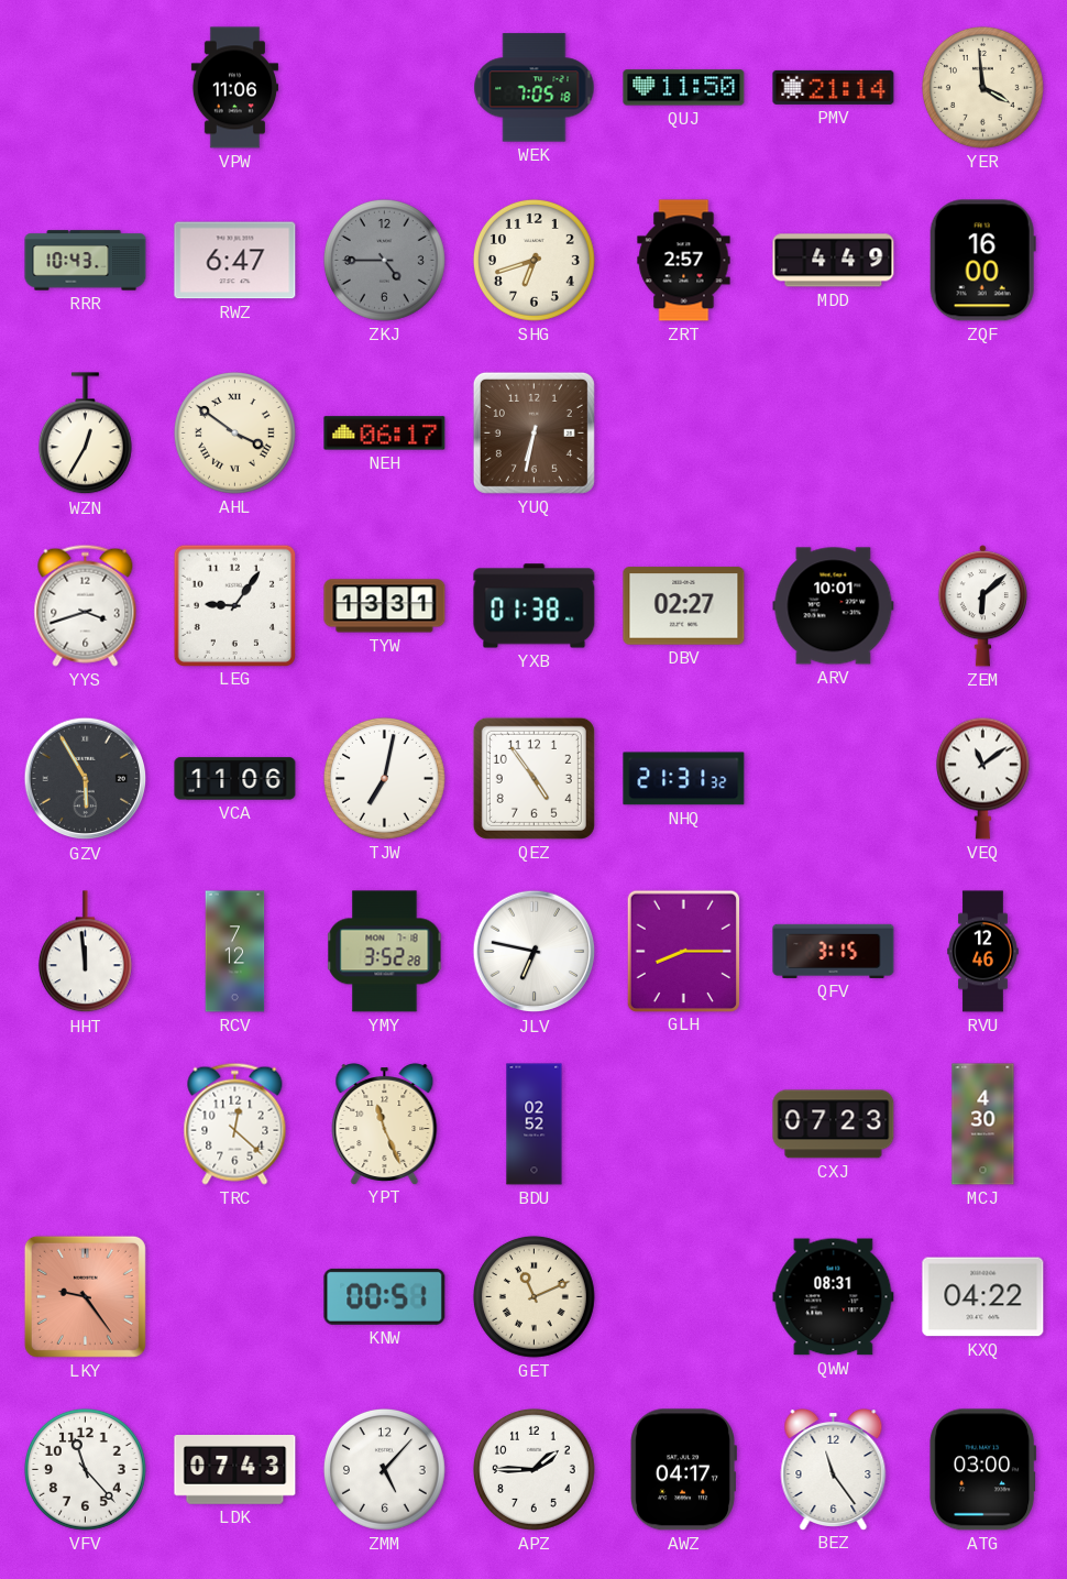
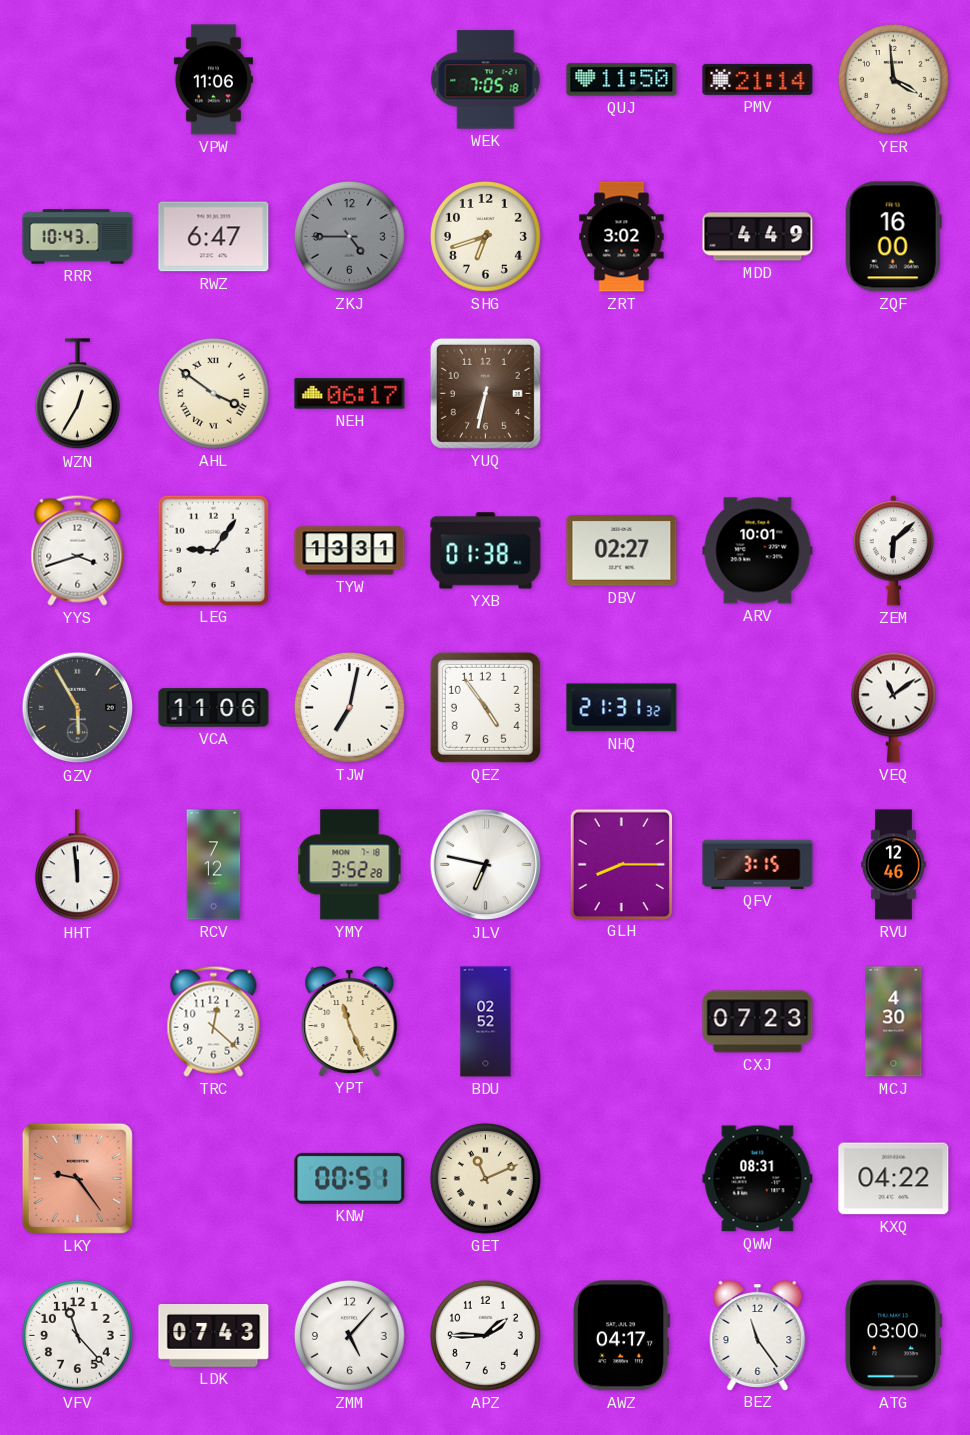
ZRT: 2:57 -> 3:02 (622, 237)
